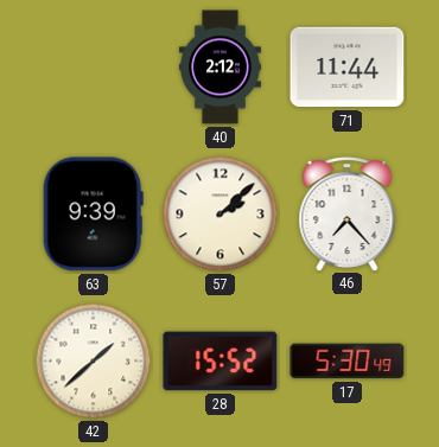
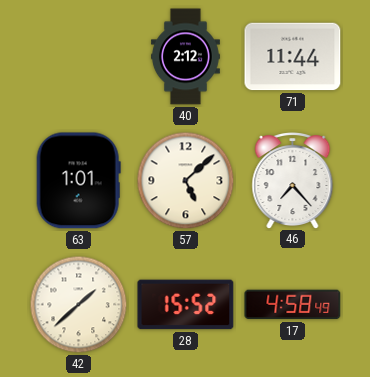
63: 9:39 -> 1:01 (78, 181)
57: 2:08 -> 5:08 (186, 181)
17: 5:30 -> 4:58 (293, 305)
